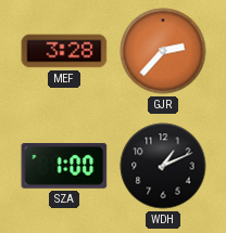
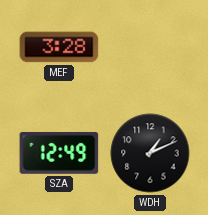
GJR: 2:37 -> none (163, 51)
SZA: 1:00 -> 12:49 (59, 153)
